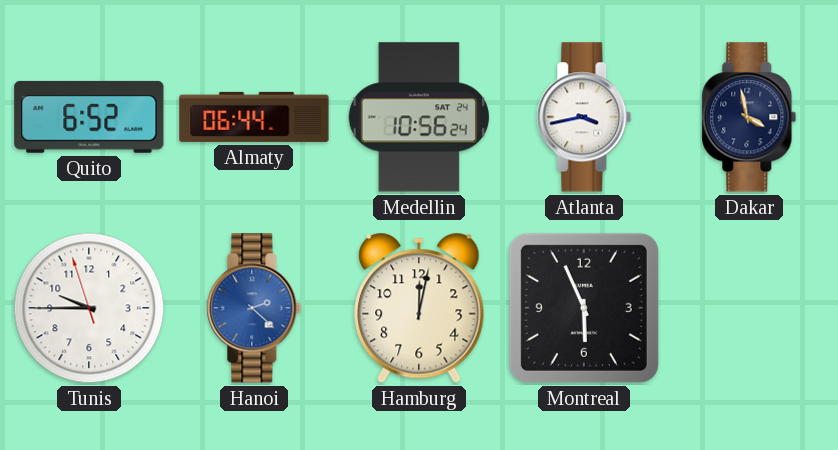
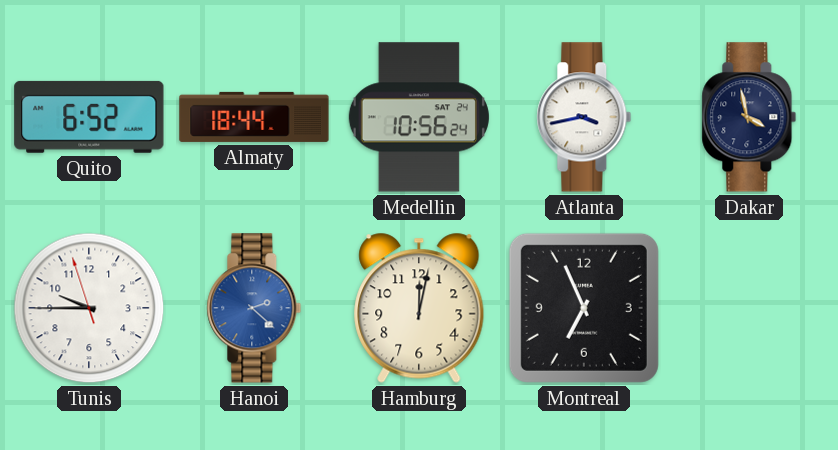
Almaty: 06:44 -> 18:44 (254, 117)
Montreal: 5:56 -> 6:56 (584, 308)
